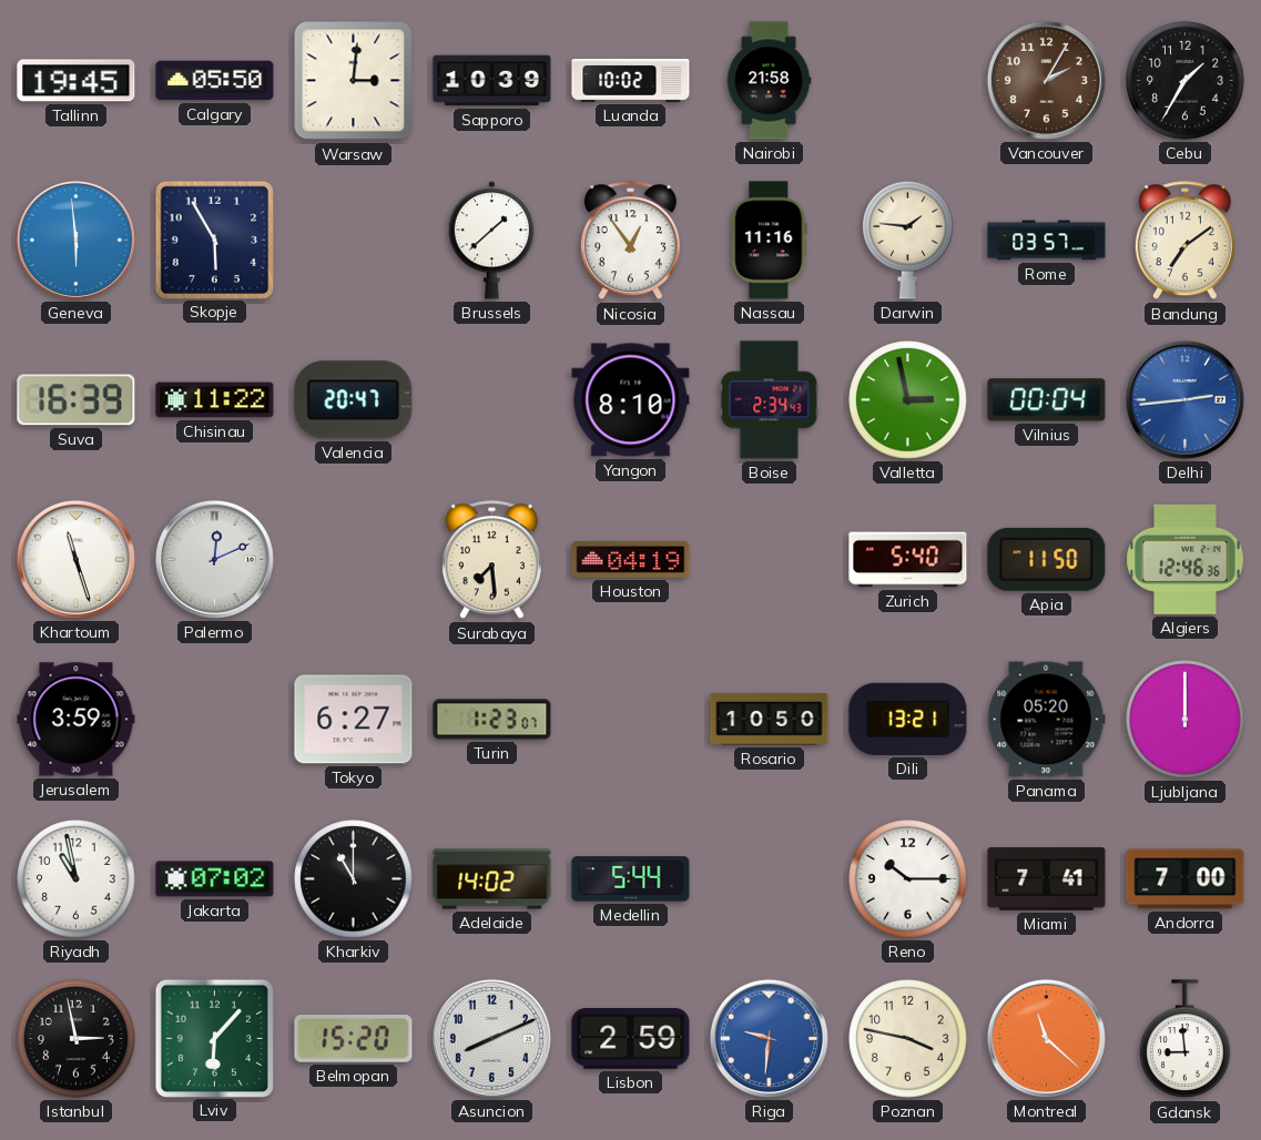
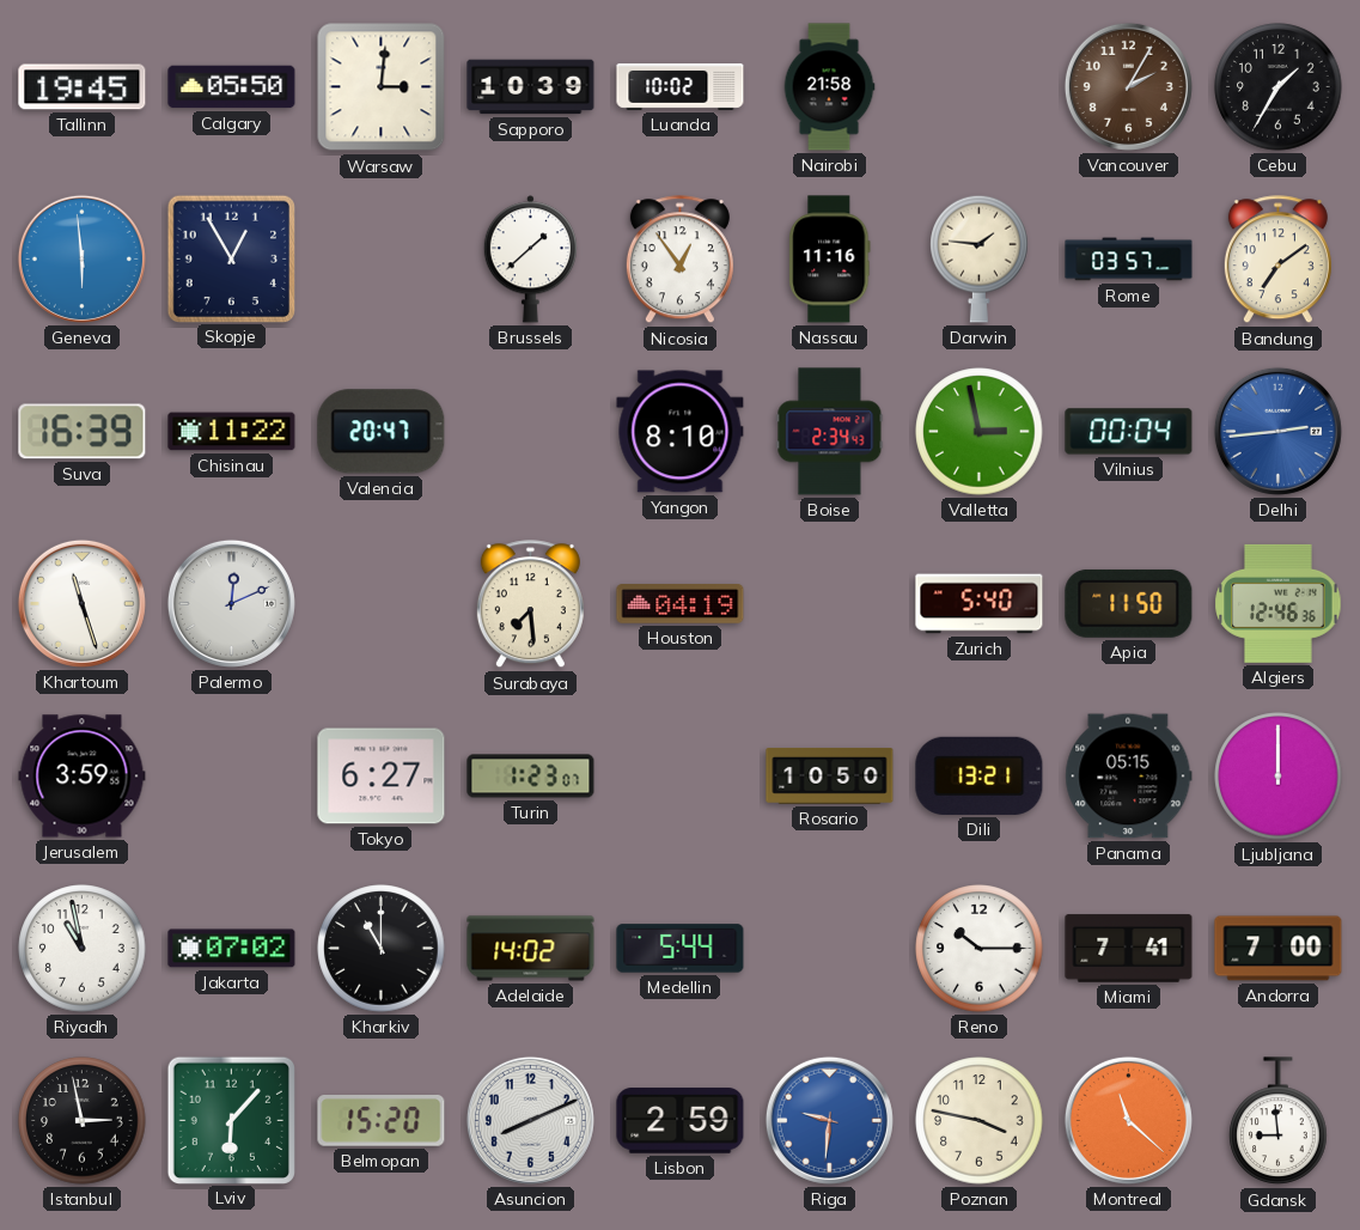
Skopje: 5:55 -> 12:55 (231, 258)
Panama: 05:20 -> 05:15 (1129, 777)
